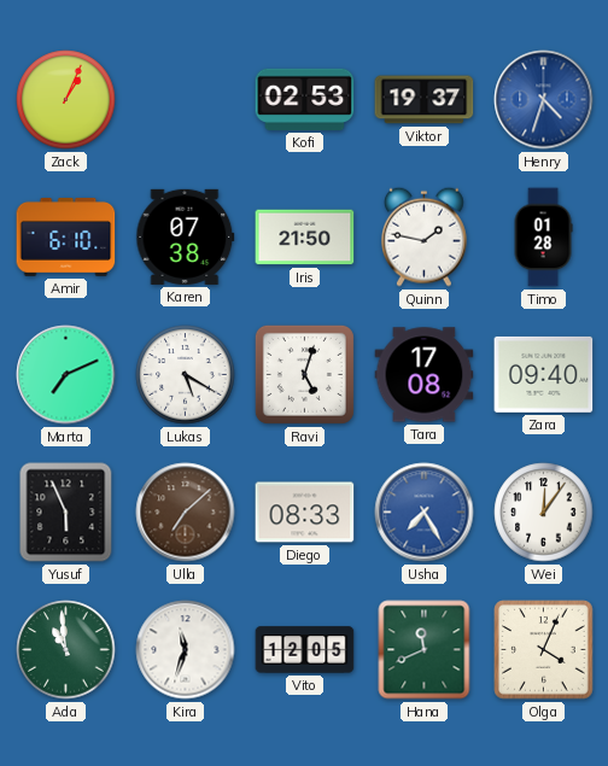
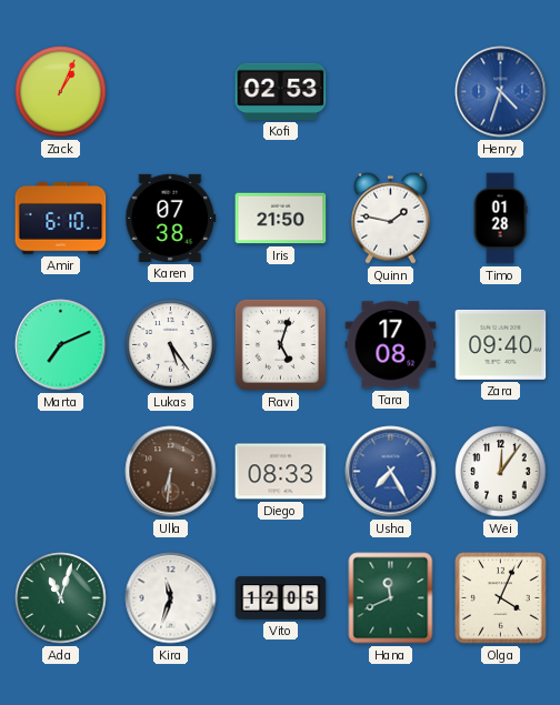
Viktor: 19:37 -> none (425, 100)
Lukas: 5:20 -> 5:24 (171, 345)
Yusuf: 5:56 -> none (66, 513)
Ulla: 7:08 -> 6:31 (171, 472)
Ada: 10:59 -> 11:03 (61, 598)
